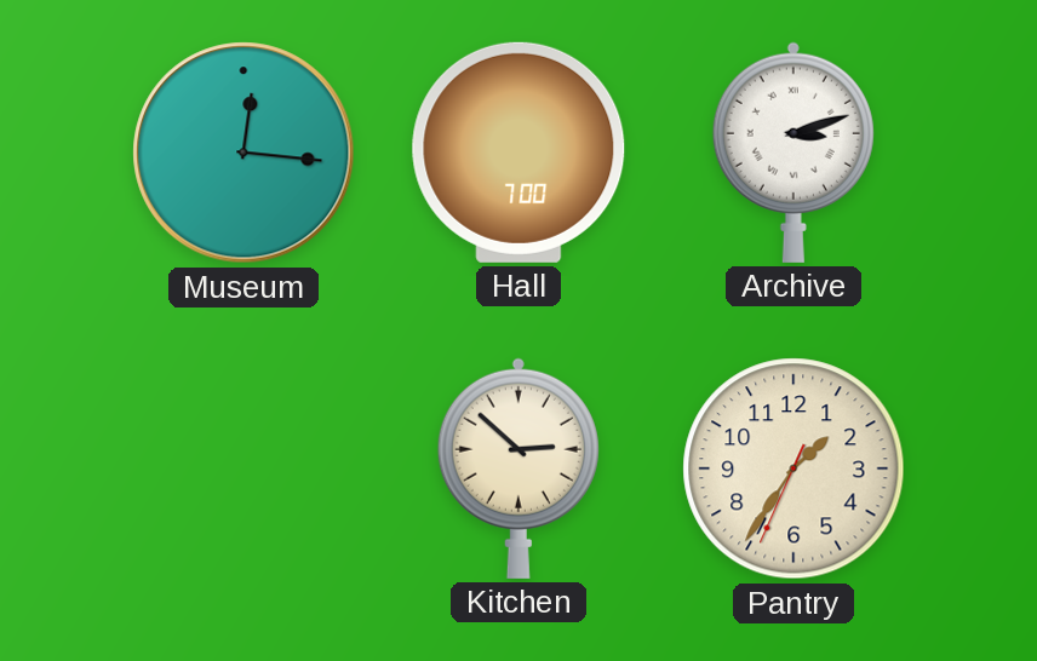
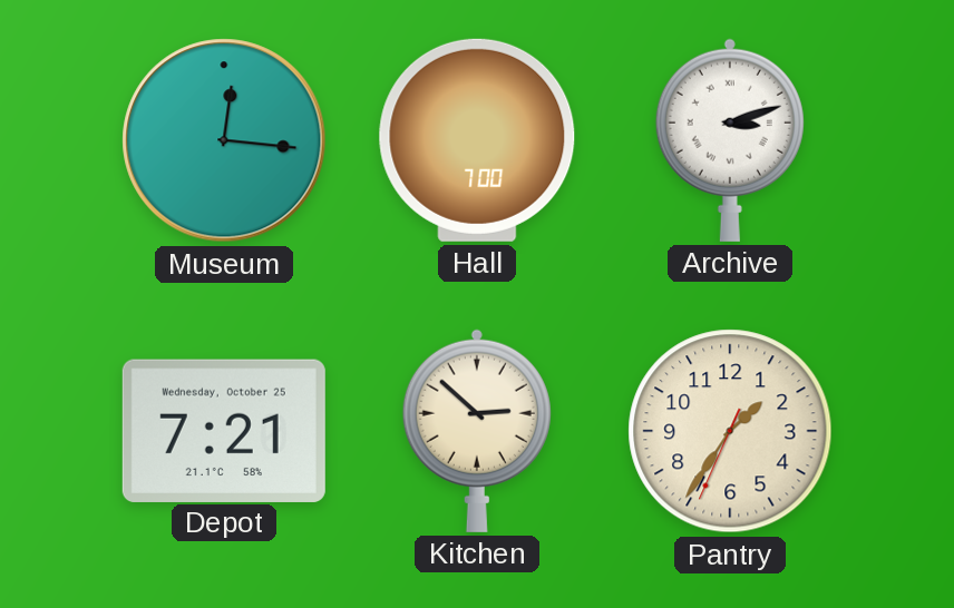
Depot: none -> 7:21 (224, 430)
